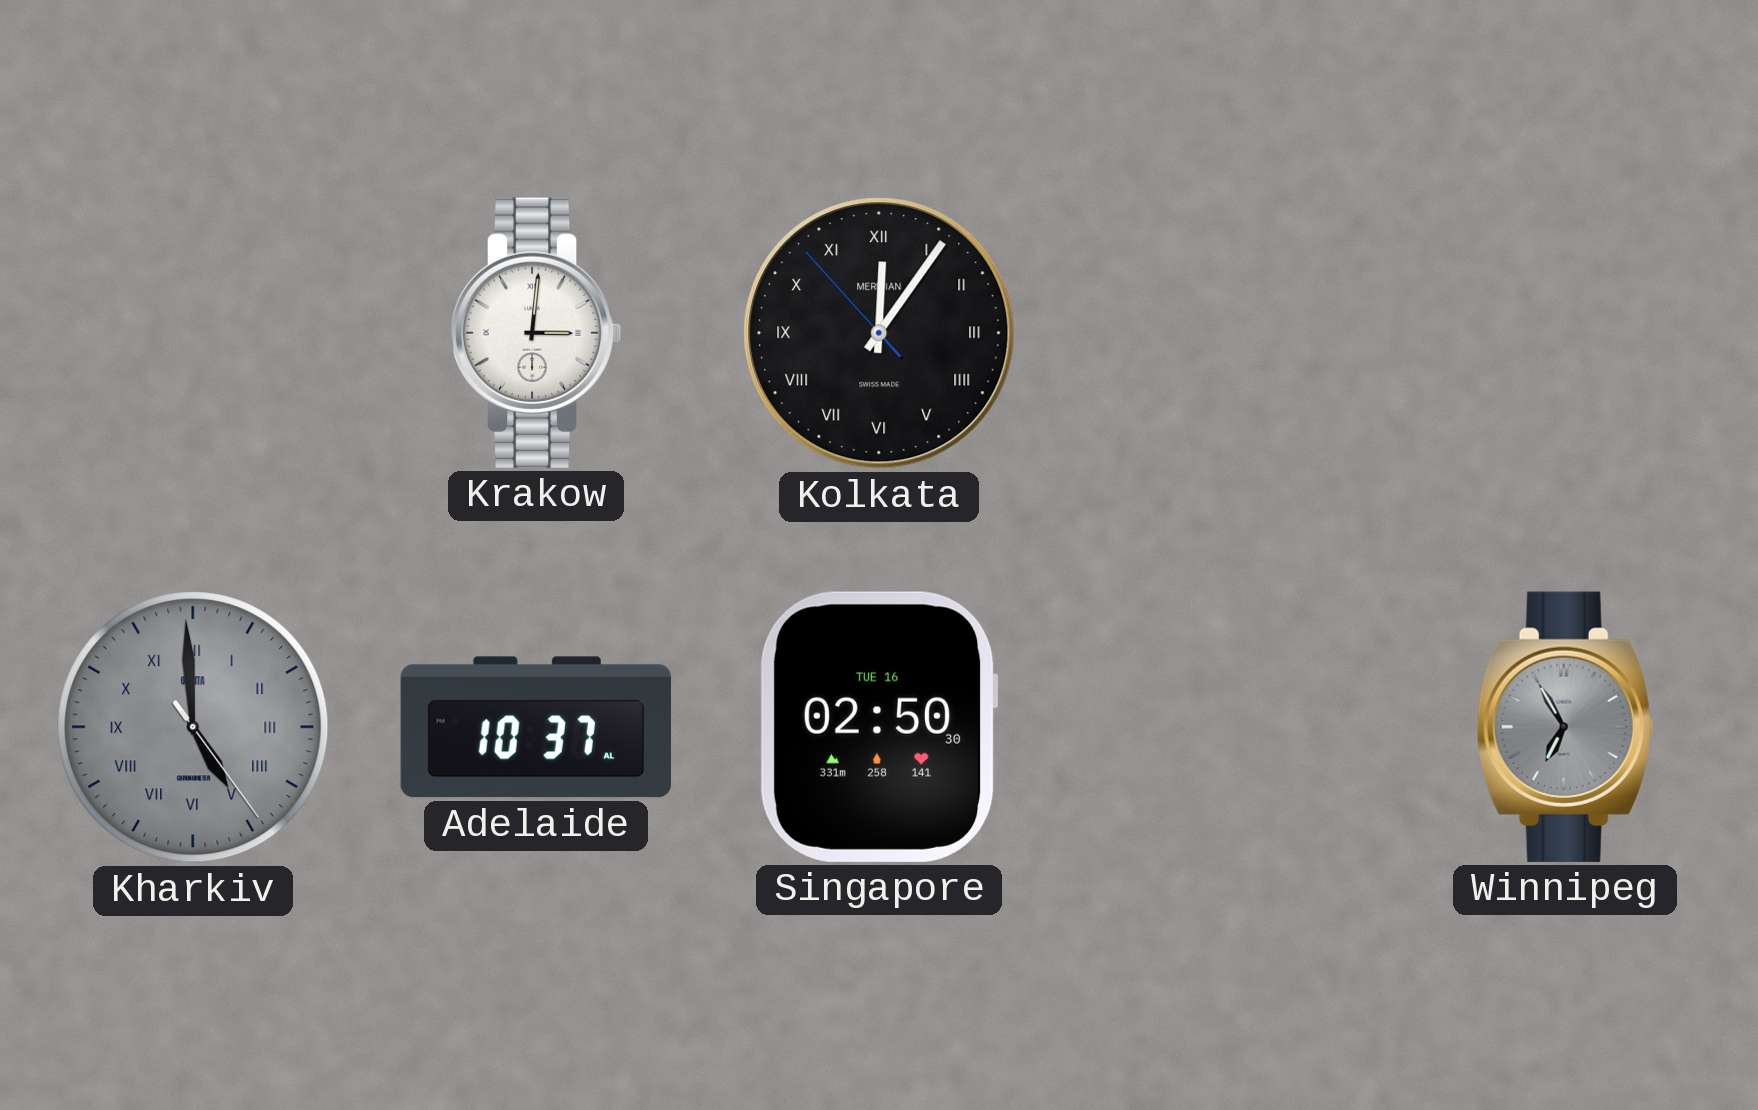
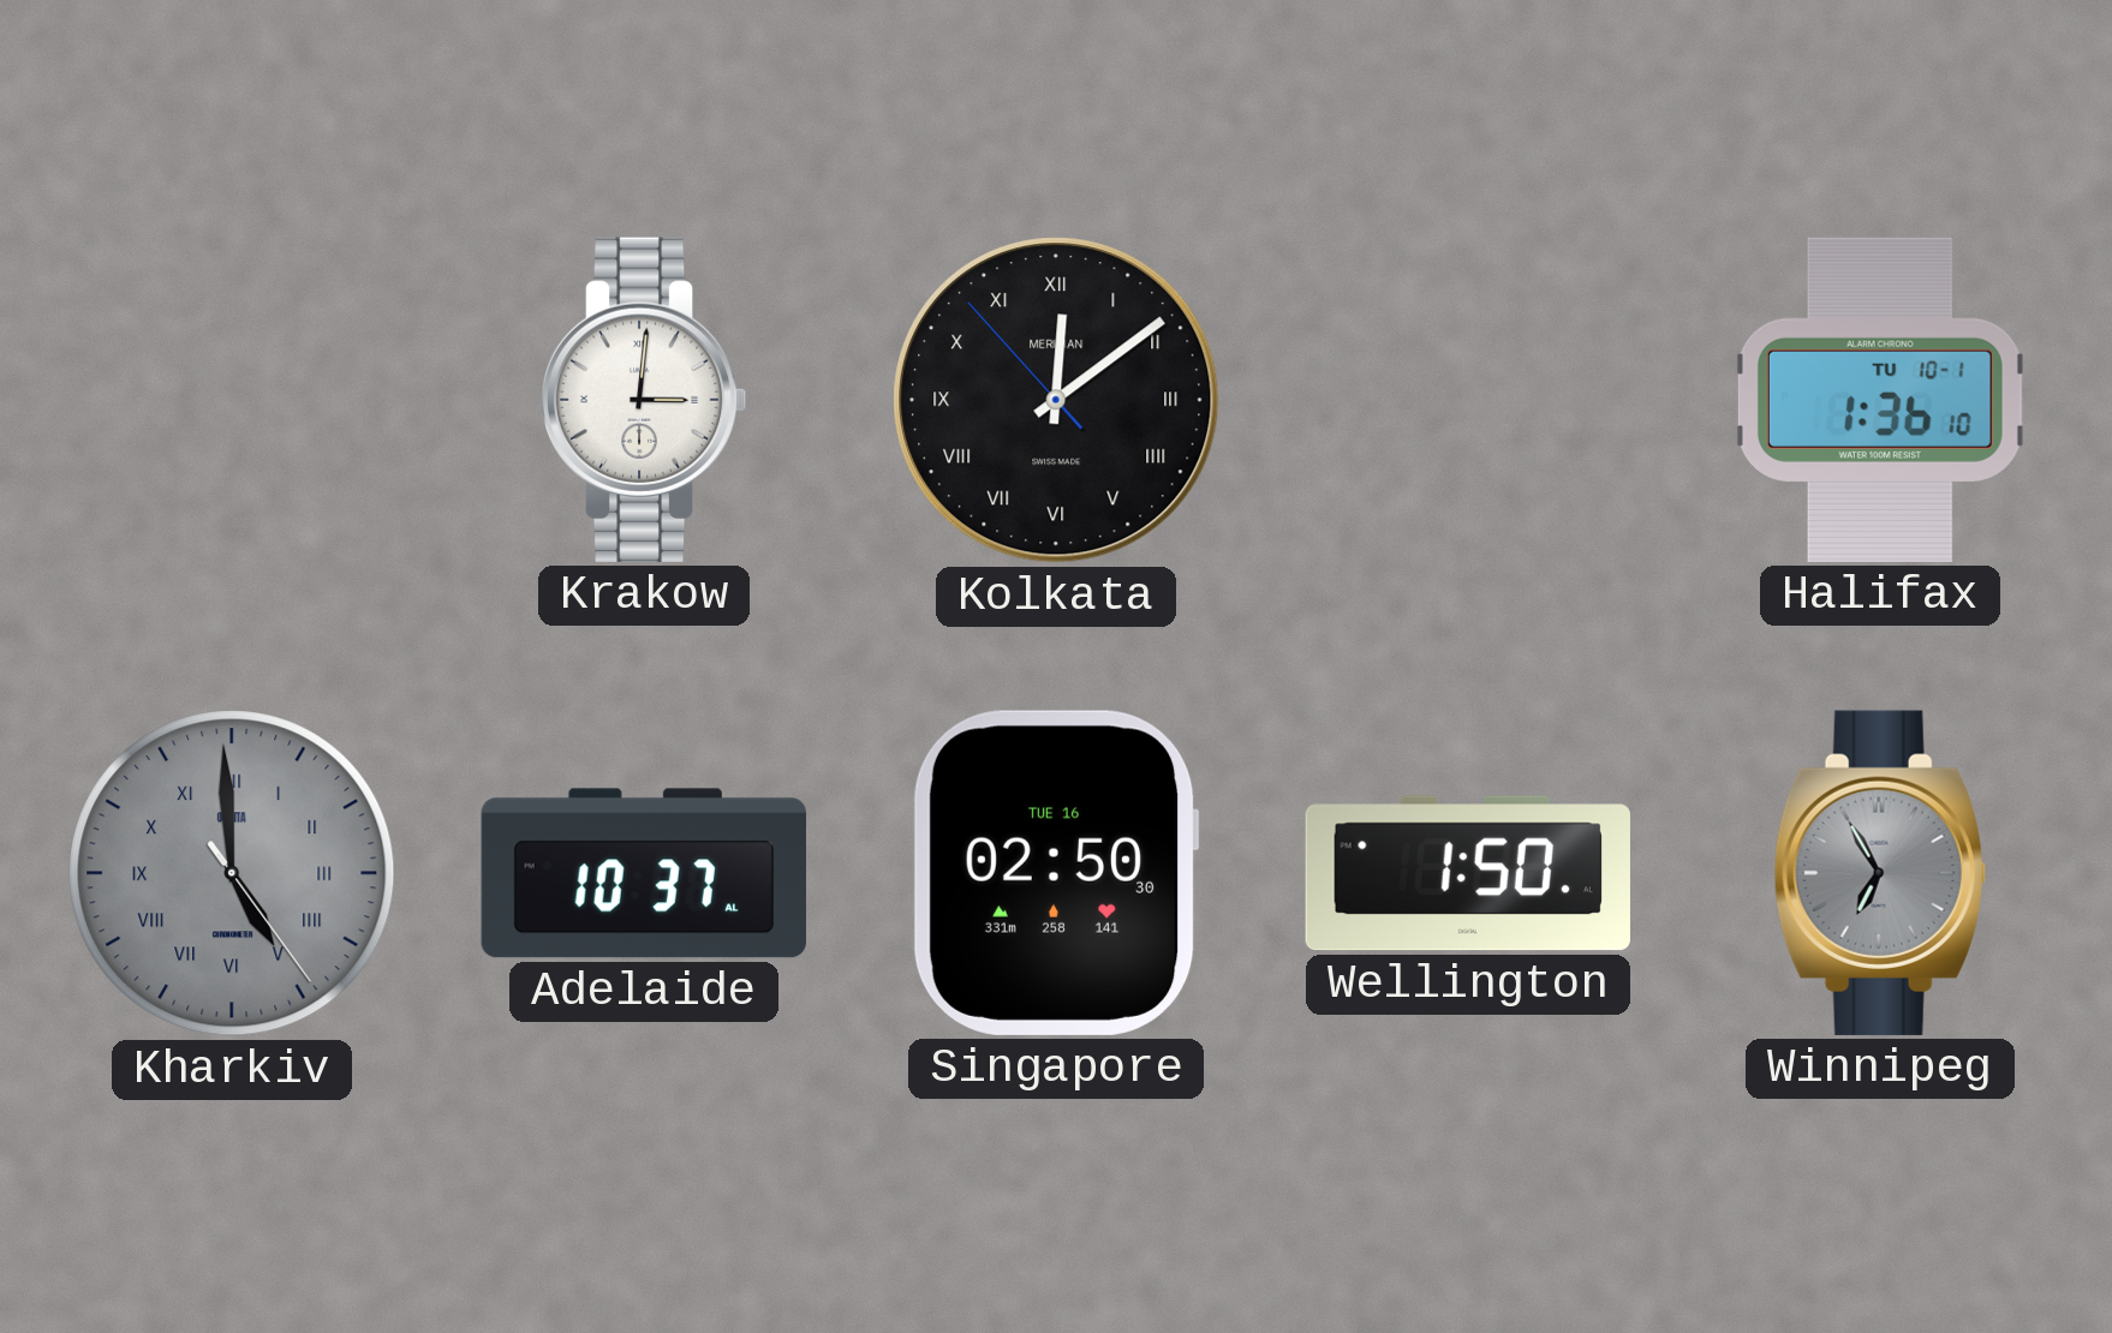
Kolkata: 12:05 -> 12:08 (1056, 400)
Halifax: none -> 1:36 (1880, 400)
Wellington: none -> 1:50 (1468, 873)
